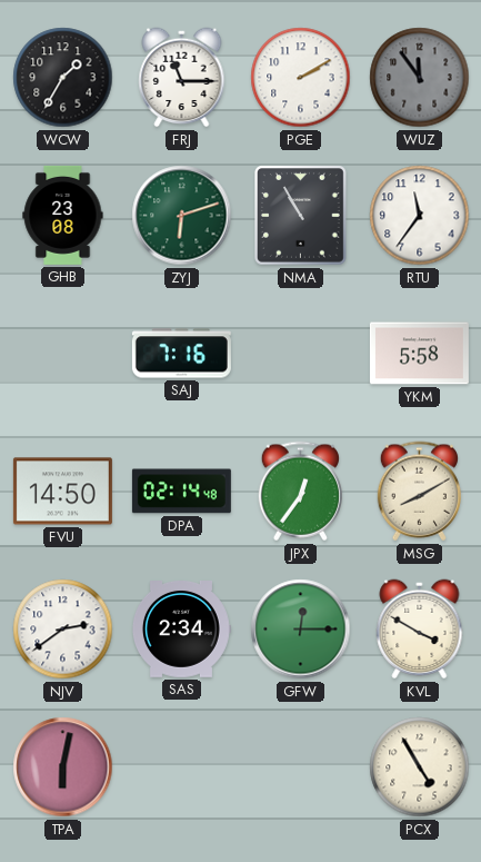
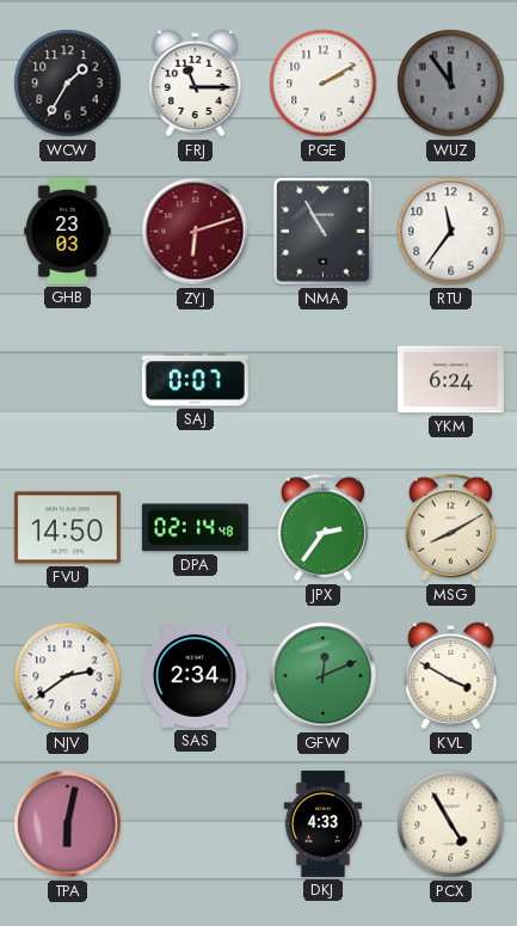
GHB: 23:08 -> 23:03 (68, 231)
ZYJ dial: green -> burgundy (196, 232)
SAJ: 7:16 -> 0:07 (195, 380)
YKM: 5:58 -> 6:24 (450, 380)
JPX: 12:36 -> 2:36 (322, 528)
GFW: 12:15 -> 12:11 (324, 676)
DKJ: none -> 4:33 (322, 823)
